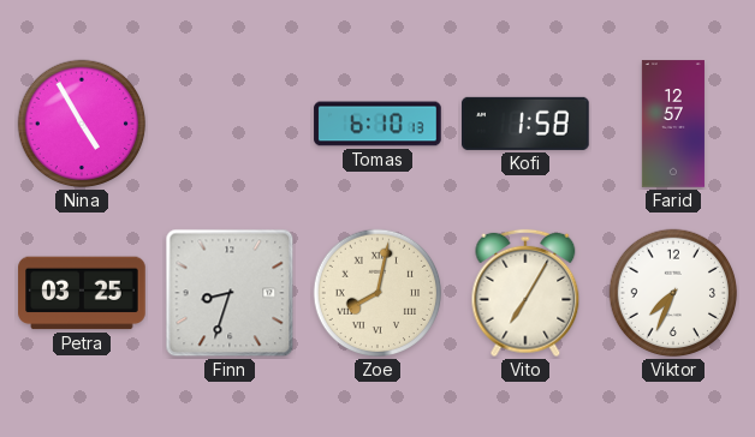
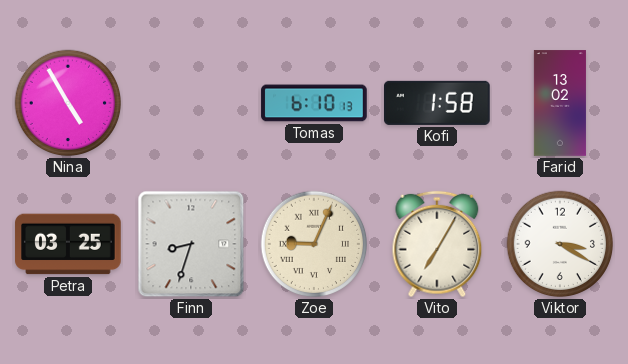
Farid: 12:57 -> 13:02 (560, 103)
Zoe: 8:02 -> 9:04 (314, 244)
Viktor: 7:34 -> 3:20 (560, 244)
